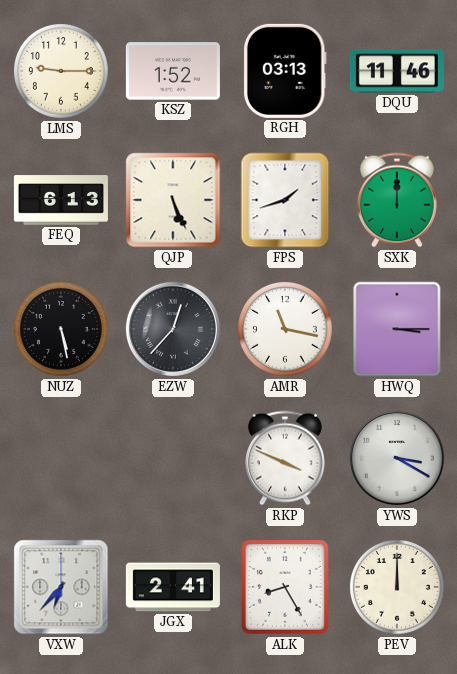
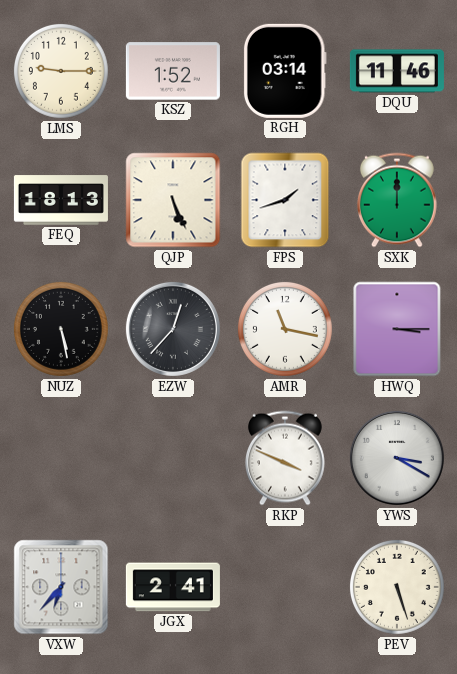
RGH: 03:13 -> 03:14 (285, 71)
FEQ: 6:13 -> 18:13 (61, 200)
ALK: 8:25 -> none (286, 588)
PEV: 12:00 -> 5:27 (397, 587)
